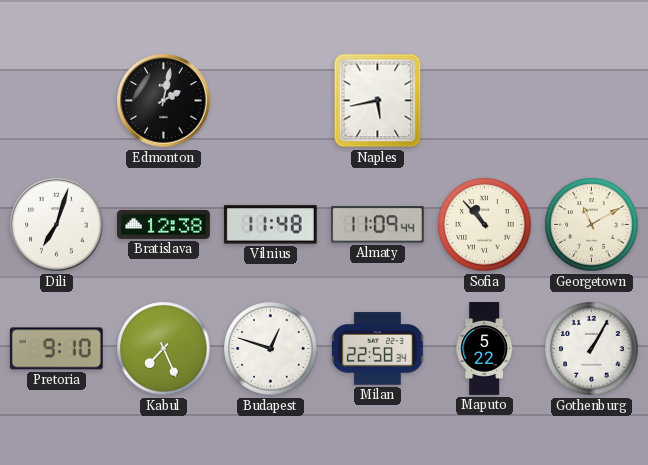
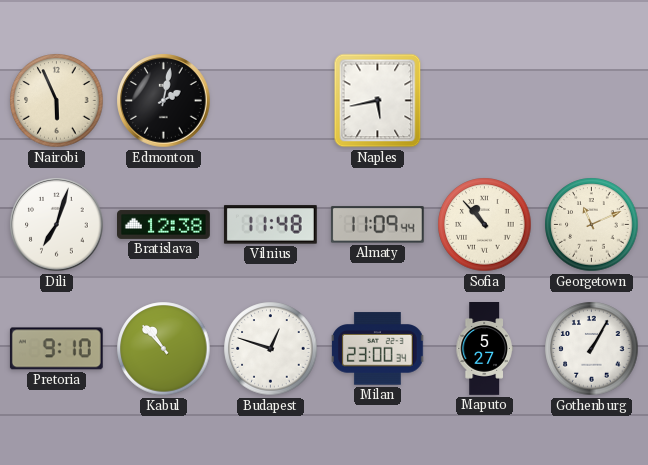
Nairobi: none -> 5:56 (57, 101)
Georgetown: 11:10 -> 11:11 (592, 225)
Kabul: 7:26 -> 10:53 (164, 349)
Milan: 22:58 -> 23:00 (378, 349)
Maputo: 5:22 -> 5:27 (484, 349)
